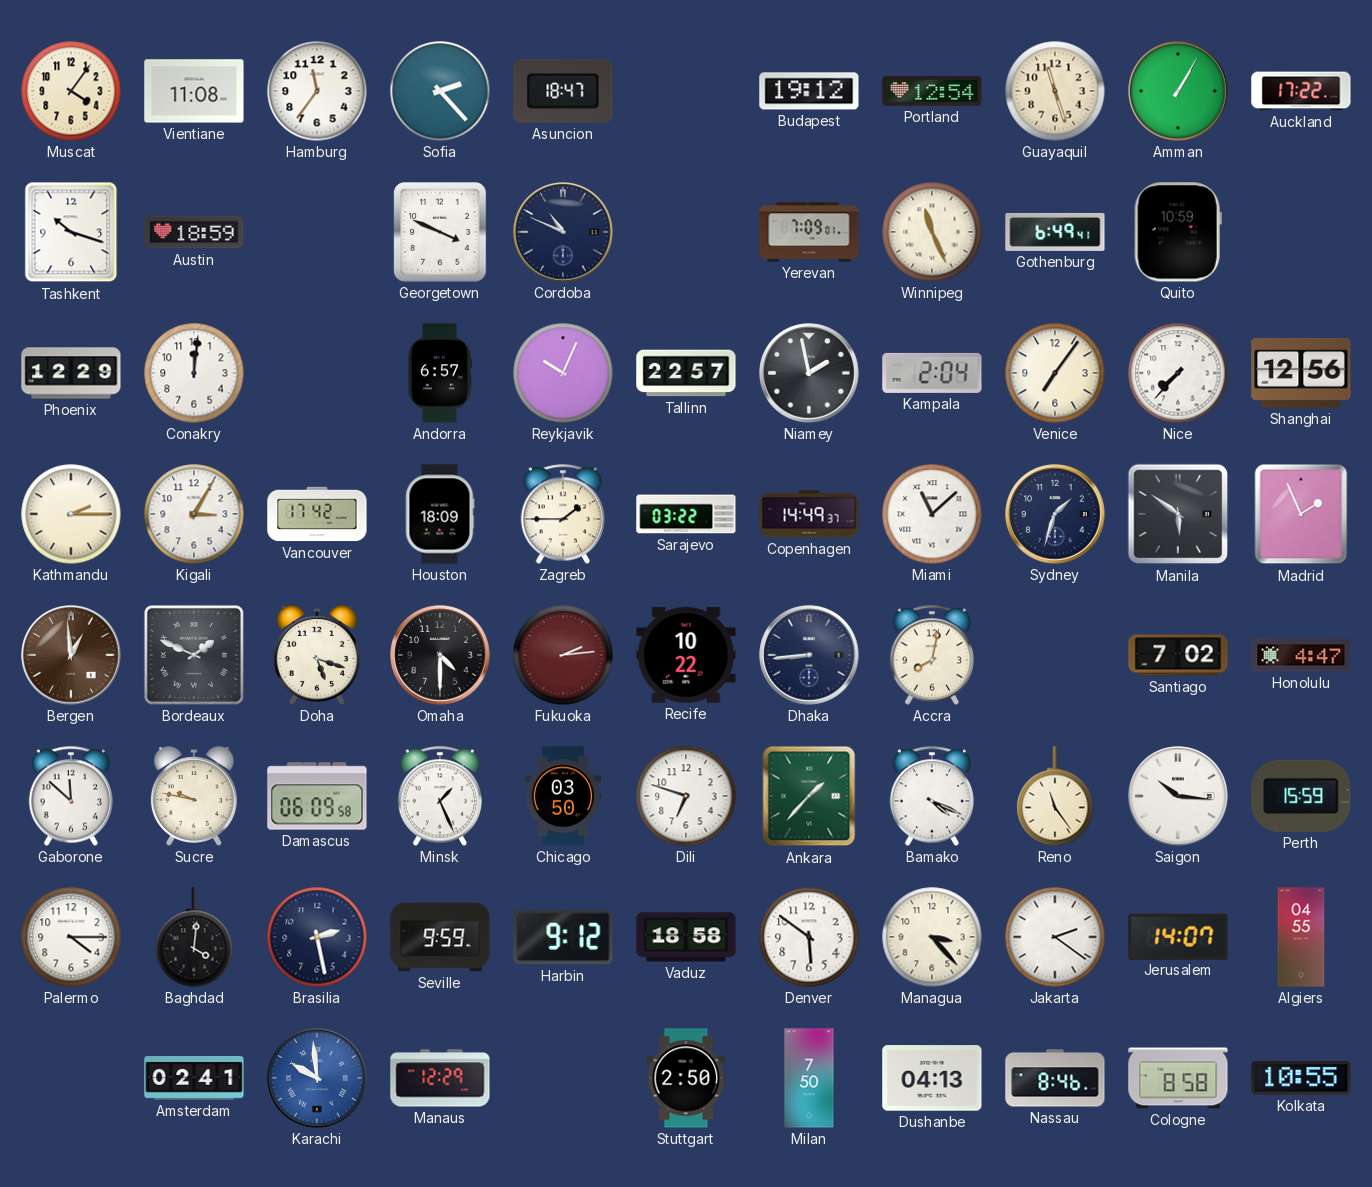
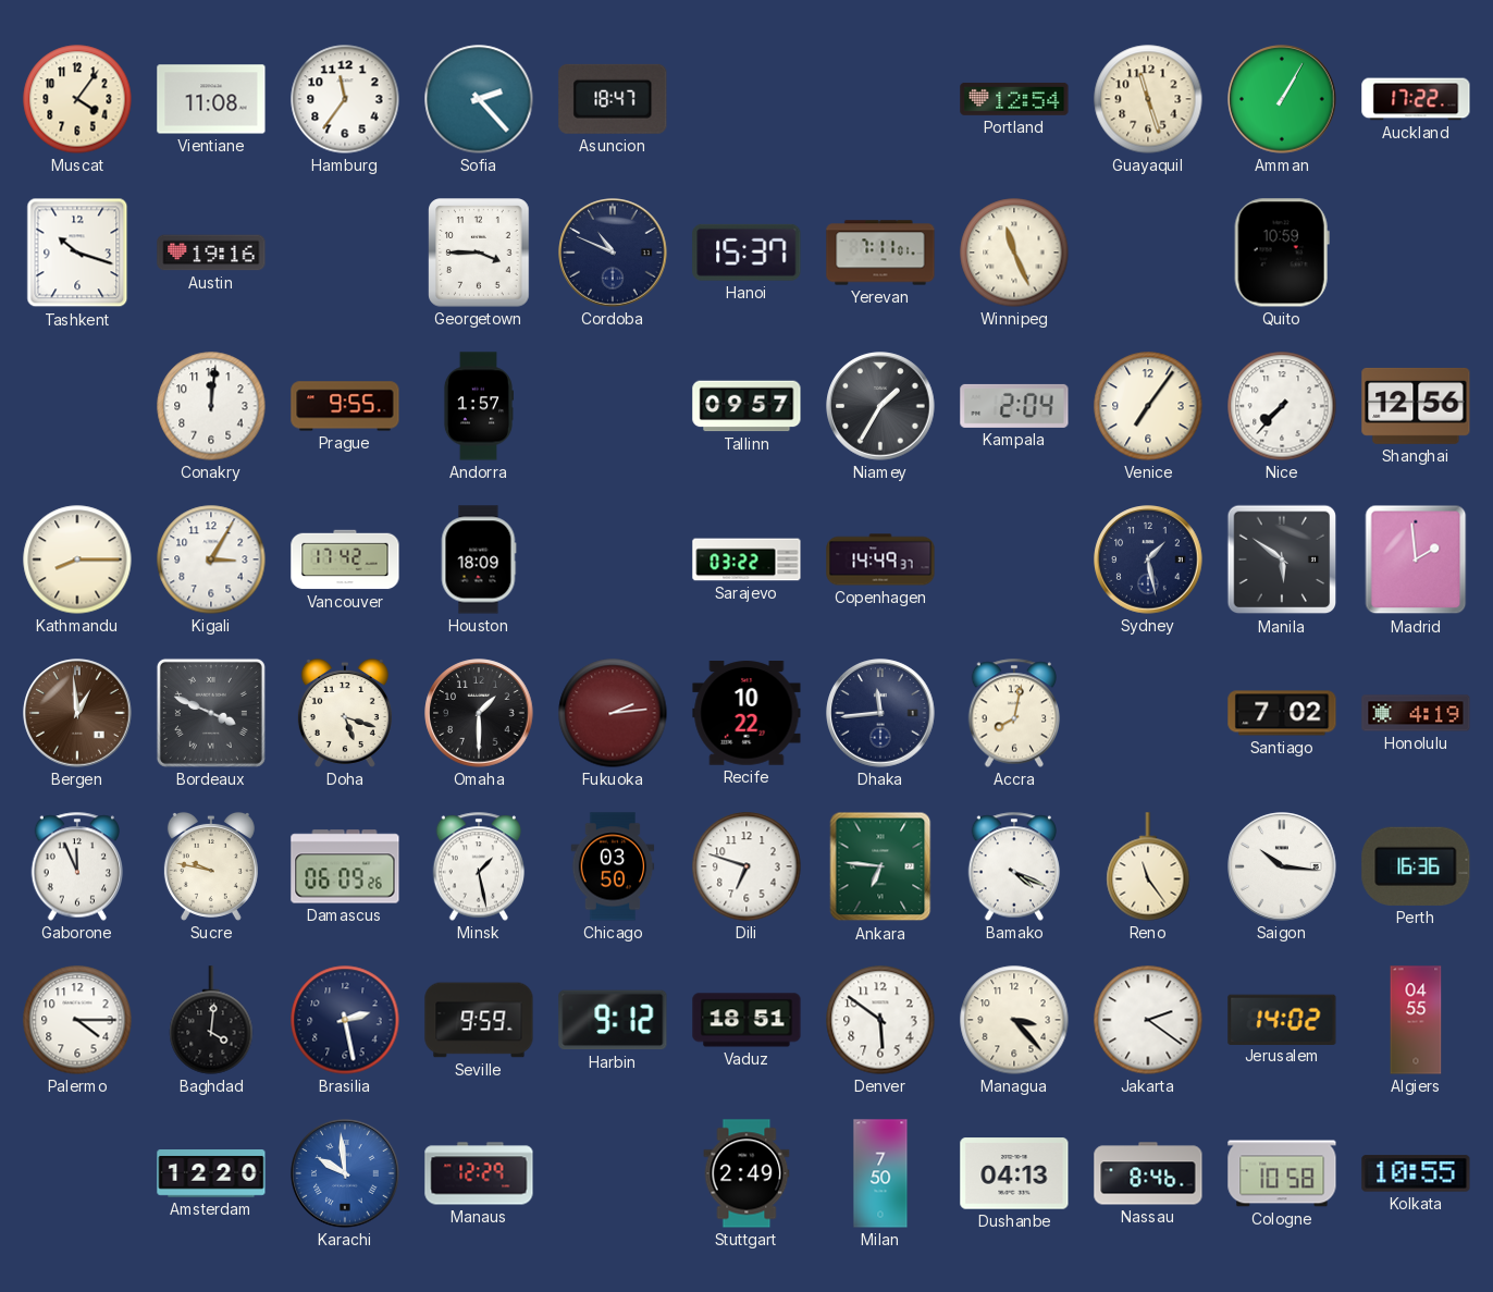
Budapest: 19:12 -> none (809, 91)
Austin: 18:59 -> 19:16 (211, 253)
Georgetown: 3:49 -> 3:45 (479, 253)
Hanoi: none -> 15:37 (747, 253)
Yerevan: 7:09 -> 7:11 (880, 253)
Gothenburg: 6:49 -> none (1055, 232)
Phoenix: 12:29 -> none (71, 373)
Prague: none -> 9:55 (345, 406)
Andorra: 6:57 -> 1:57 (478, 406)
Reykjavik: 10:04 -> none (563, 373)
Tallinn: 22:57 -> 09:57 (747, 406)
Niamey: 1:58 -> 1:35 (880, 406)
Kathmandu: 2:15 -> 8:15 (77, 559)
Zagreb: 1:45 -> none (563, 514)
Miami: 11:08 -> none (932, 514)
Sydney: 1:33 -> 1:28 (1148, 559)
Madrid: 1:56 -> 1:59 (1416, 559)
Bordeaux: 1:49 -> 3:49 (211, 713)
Omaha: 4:30 -> 1:30 (479, 713)
Dhaka: 8:44 -> 11:44 (880, 713)
Honolulu: 4:47 -> 4:19 (1416, 713)
Gaborone: 11:52 -> 11:56 (77, 866)
Damascus: 06:09:58 -> 06:09:26 (345, 866)
Minsk: 1:26 -> 1:28 (479, 866)
Ankara: 1:37 -> 6:46 (880, 866)
Perth: 15:59 -> 16:36 (1416, 866)
Vaduz: 18:58 -> 18:51 (747, 1020)
Jerusalem: 14:07 -> 14:02 (1282, 1019)
Amsterdam: 02:41 -> 12:20 (211, 1174)
Stuttgart: 2:50 -> 2:49 (747, 1173)
Cologne: 8:58 -> 10:58 (1282, 1173)
